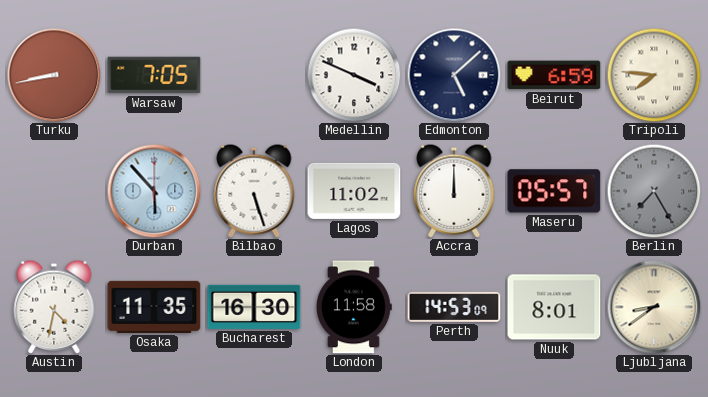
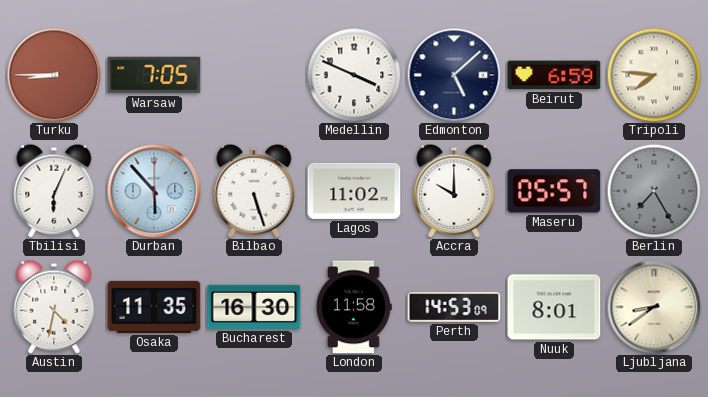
Turku: 8:43 -> 8:45 (54, 75)
Tbilisi: none -> 6:04 (54, 191)
Accra: 12:00 -> 10:00 (454, 191)
